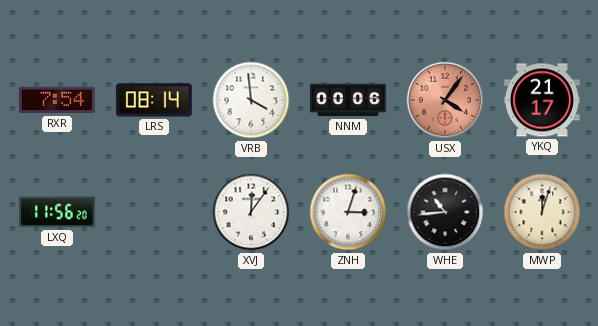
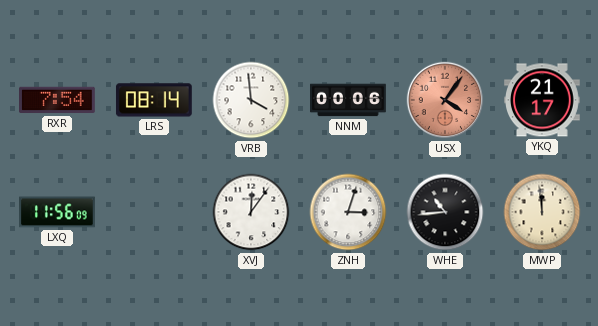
LXQ: 11:56:20 -> 11:56:09 (58, 212)
MWP: 12:03 -> 11:59 (542, 212)
